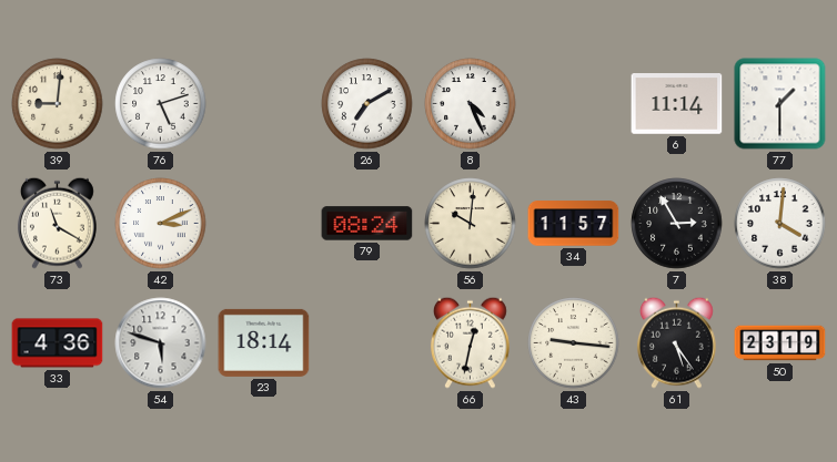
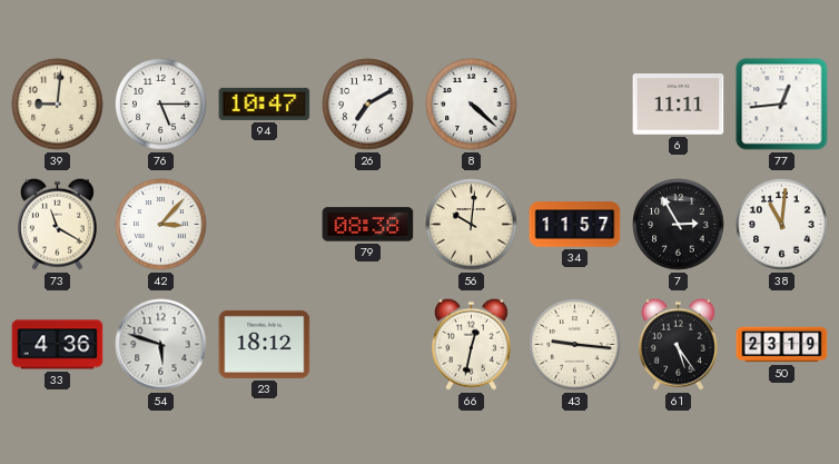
76: 5:12 -> 5:15 (161, 105)
94: none -> 10:47 (265, 103)
8: 4:26 -> 4:22 (472, 105)
6: 11:14 -> 11:11 (679, 105)
77: 1:30 -> 12:44 (782, 105)
42: 3:11 -> 3:07 (161, 225)
79: 08:24 -> 08:38 (368, 225)
38: 4:01 -> 11:01 (782, 225)
23: 18:14 -> 18:12 (265, 344)
